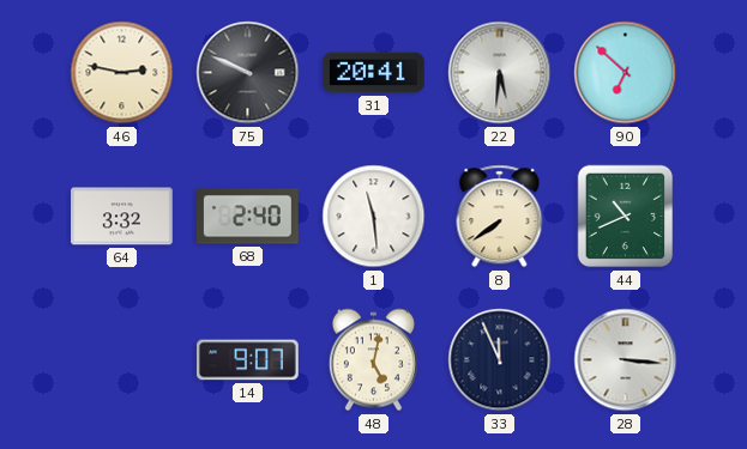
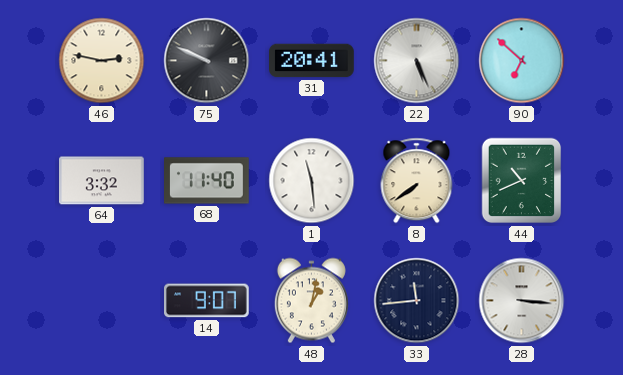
22: 5:31 -> 5:26 (417, 61)
68: 2:40 -> 11:40 (207, 181)
48: 5:02 -> 1:02 (311, 301)
33: 11:56 -> 11:44 (417, 301)
